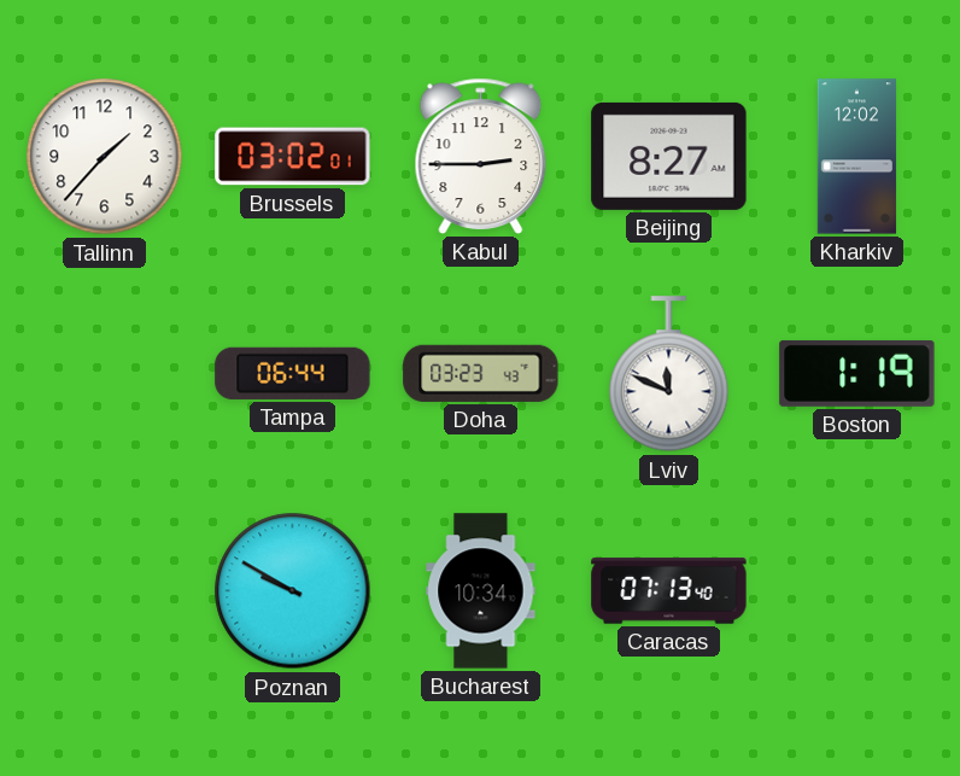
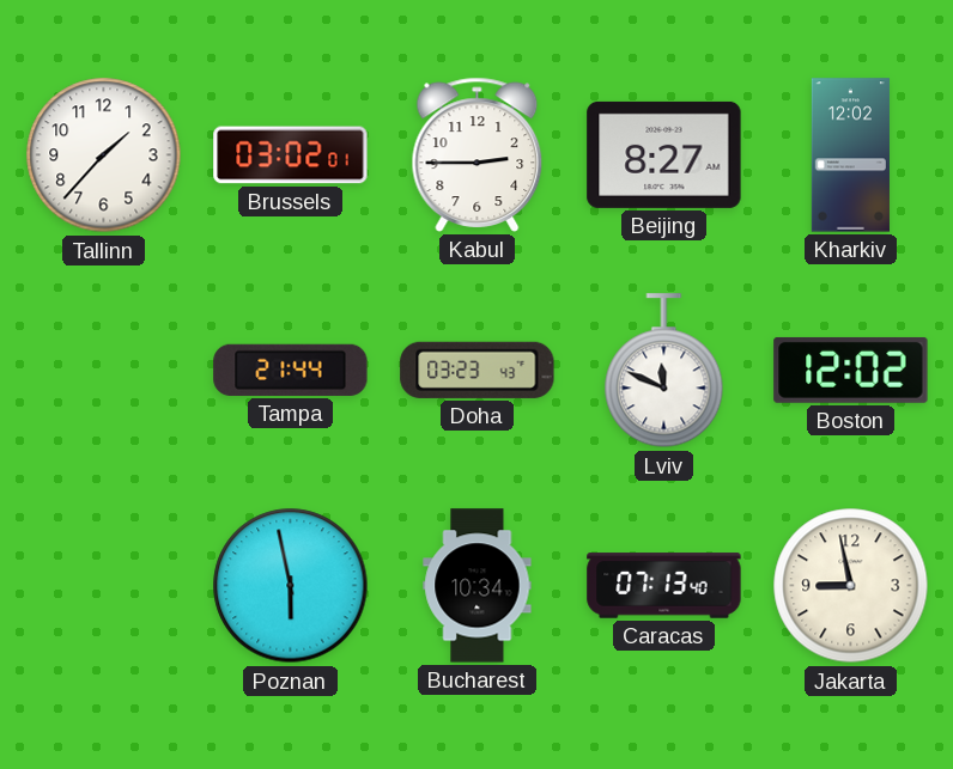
Tampa: 06:44 -> 21:44 (291, 370)
Boston: 1:19 -> 12:02 (851, 370)
Poznan: 9:50 -> 5:58 (291, 586)
Jakarta: none -> 8:58 (851, 586)
